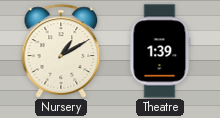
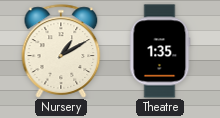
Theatre: 1:39 -> 1:35 (160, 51)
